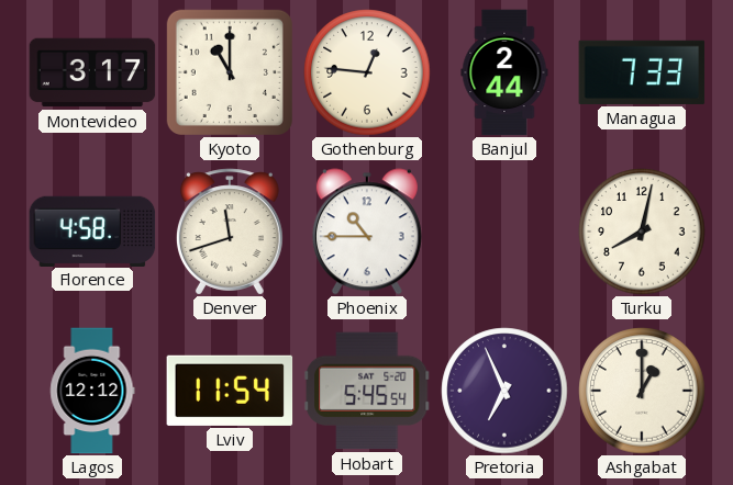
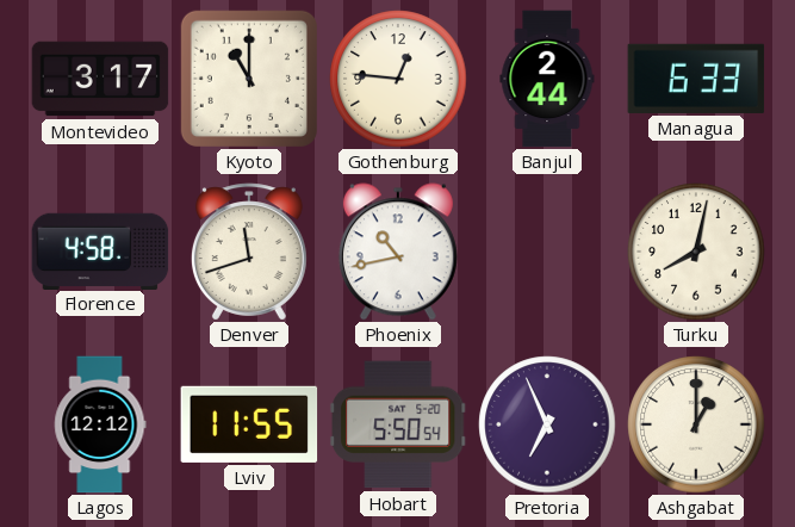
Managua: 7:33 -> 6:33 (696, 79)
Phoenix: 10:45 -> 10:43 (398, 252)
Lviv: 11:54 -> 11:55 (249, 424)
Hobart: 5:45 -> 5:50 (398, 424)
